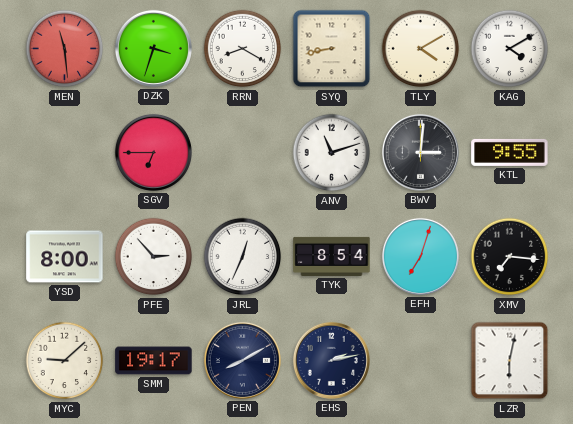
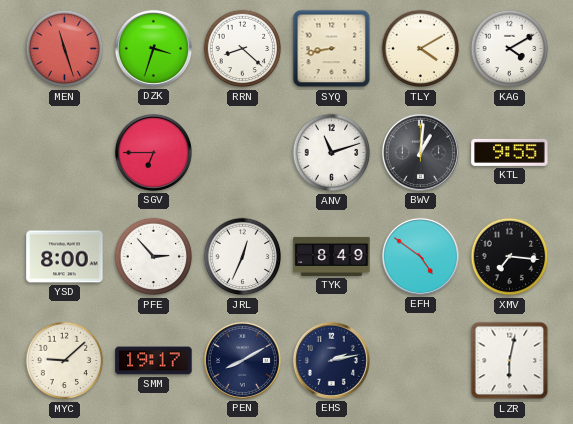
MEN: 11:29 -> 11:27 (65, 49)
RRN: 8:20 -> 8:22 (243, 49)
BWV: 3:01 -> 1:01 (420, 152)
TYK: 8:54 -> 8:49 (332, 256)
EFH: 7:03 -> 4:51 (420, 256)
